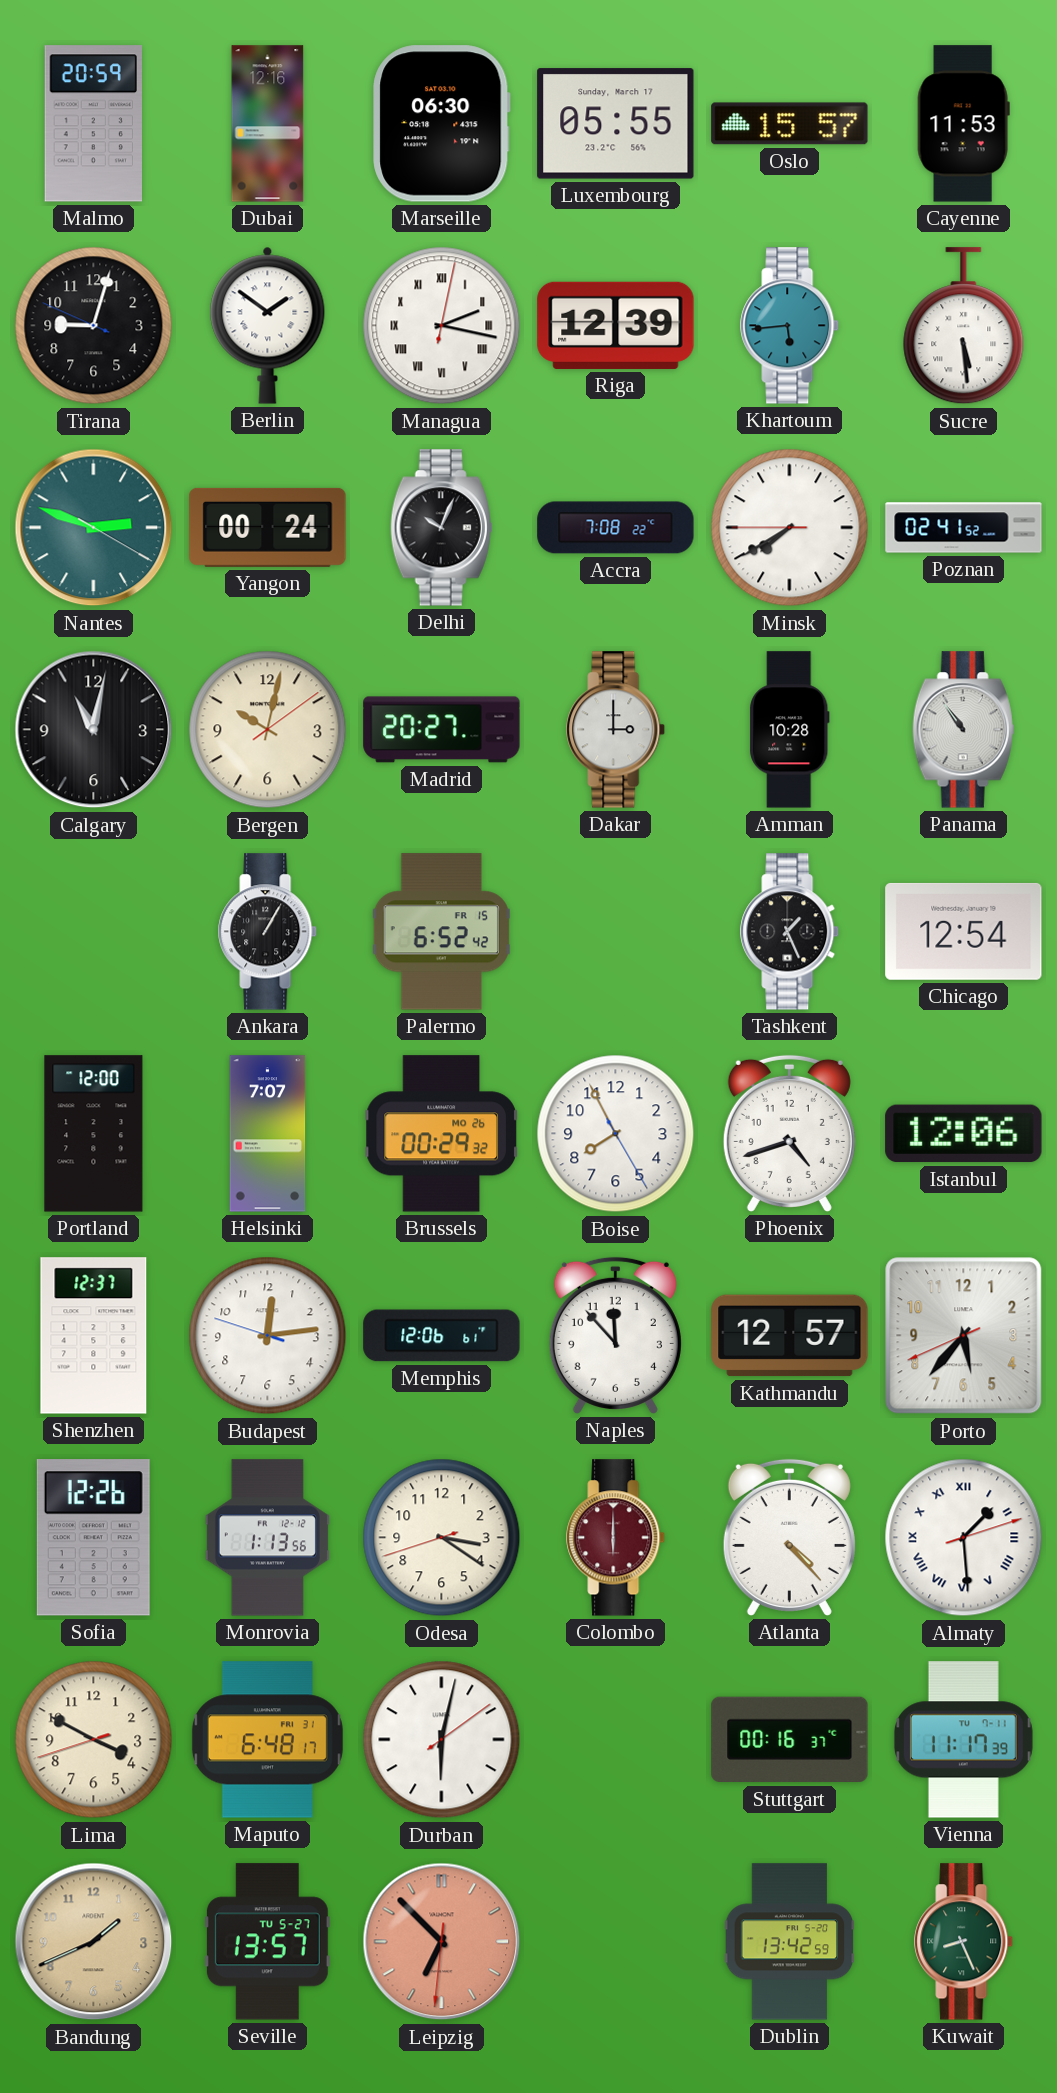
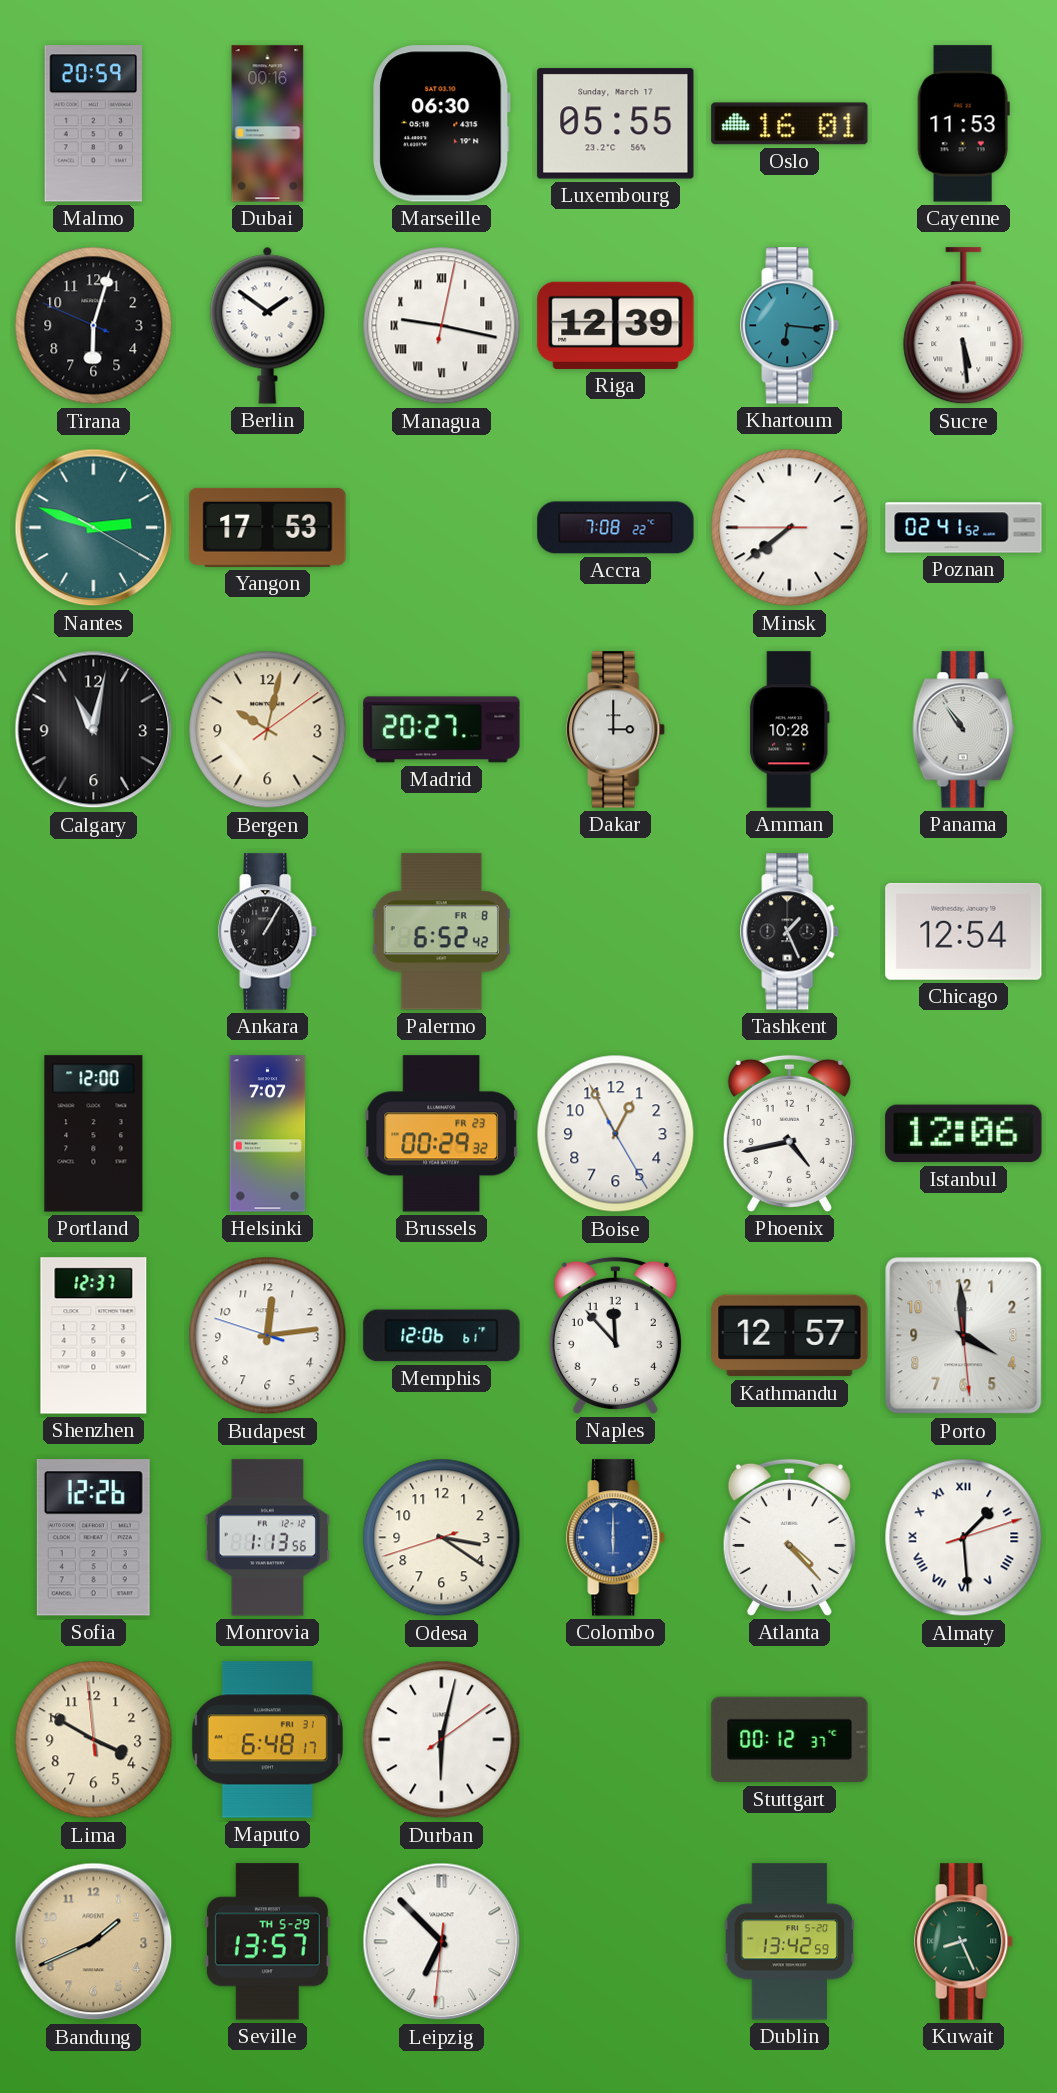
Dubai: 12:16 -> 00:16 (268, 124)
Oslo: 15:57 -> 16:01 (790, 124)
Tirana: 9:02 -> 6:02 (94, 326)
Managua: 2:17 -> 9:17 (442, 326)
Khartoum: 5:44 -> 6:16 (790, 326)
Yangon: 00:24 -> 17:53 (268, 527)
Delhi: 10:04 -> none (442, 528)
Minsk: 7:39 -> 7:38 (790, 528)
Palermo date: FR 15 -> FR 8 (441, 932)
Brussels date: MO 26 -> FR 23 (442, 1134)
Boise: 7:55 -> 12:55 (616, 1134)
Phoenix: 4:42 -> 4:43 (789, 1133)
Porto: 5:36 -> 3:59 (964, 1336)
Colombo dial: burgundy -> blue (616, 1538)
Lima: 3:49:42 -> 3:49:59 (94, 1740)
Stuttgart: 00:16 -> 00:12 (790, 1740)
Vienna: 11:17 -> none (963, 1740)
Seville date: TU 5-27 -> TH 5-29 (267, 1942)
Leipzig dial: salmon -> white (442, 1942)
